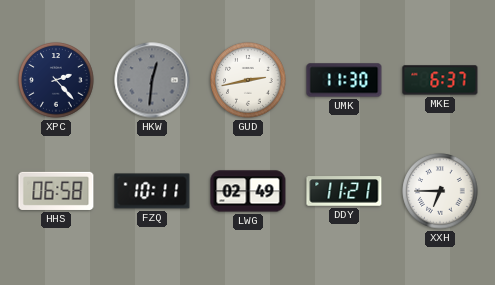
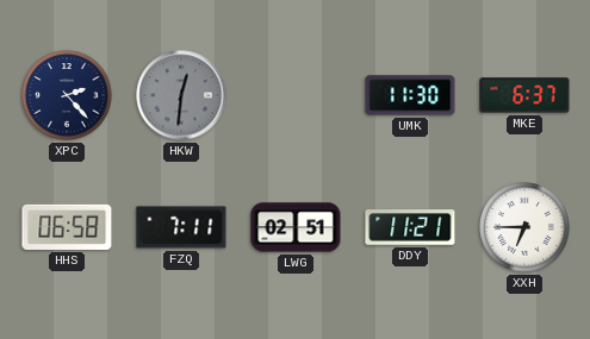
GUD: 2:43 -> none (248, 80)
FZQ: 10:11 -> 7:11 (181, 227)
LWG: 02:49 -> 02:51 (296, 227)
